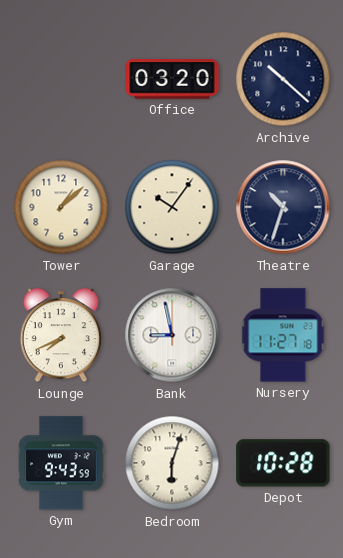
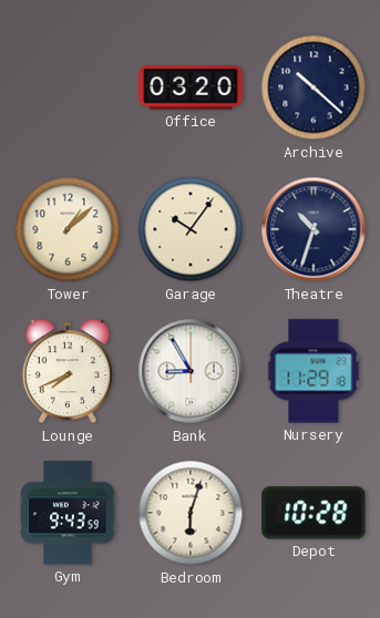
Bank: 8:58 -> 8:55 (191, 371)
Nursery: 11:27 -> 11:29 (314, 371)
